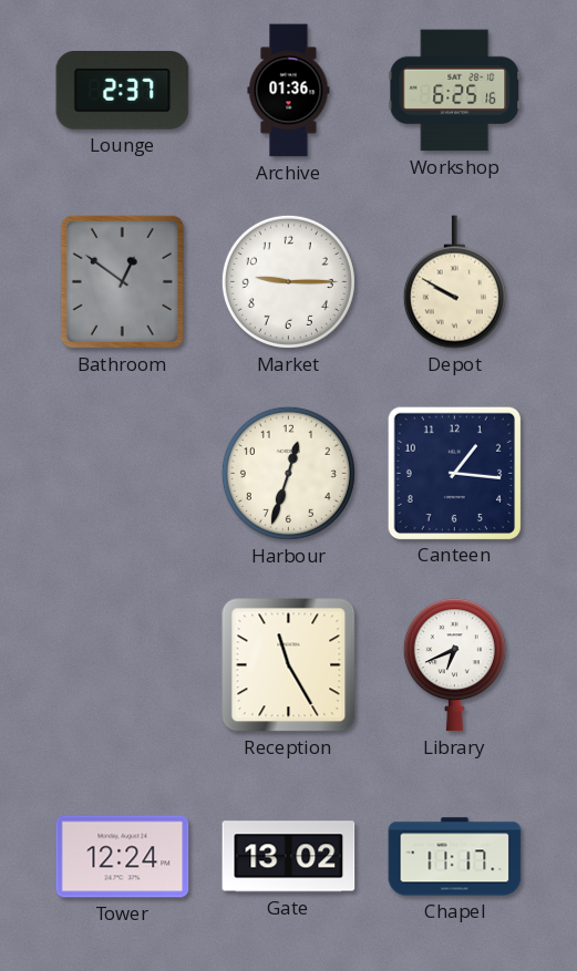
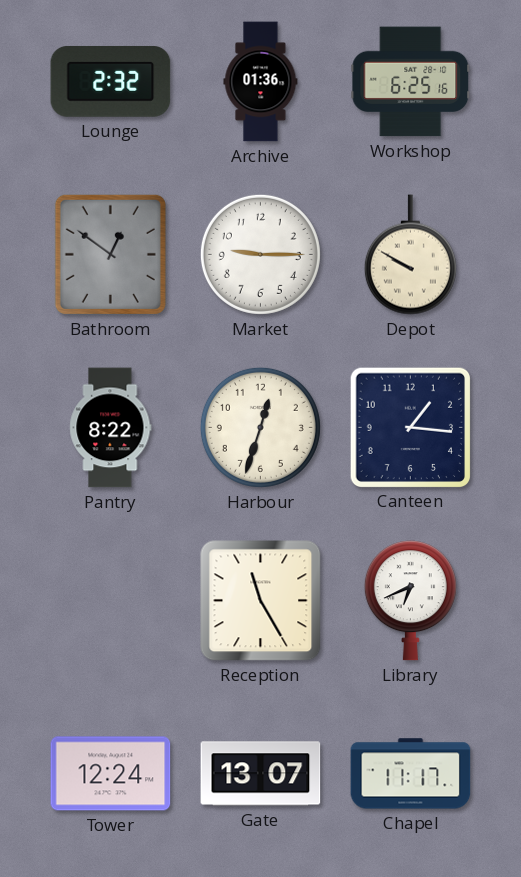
Lounge: 2:37 -> 2:32 (111, 81)
Pantry: none -> 8:22 (111, 428)
Gate: 13:02 -> 13:07 (261, 774)
